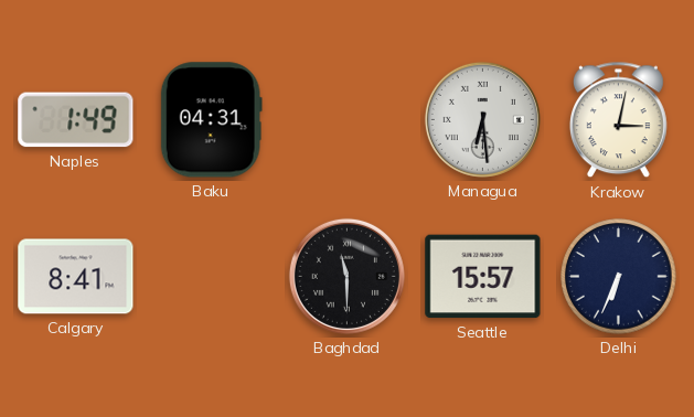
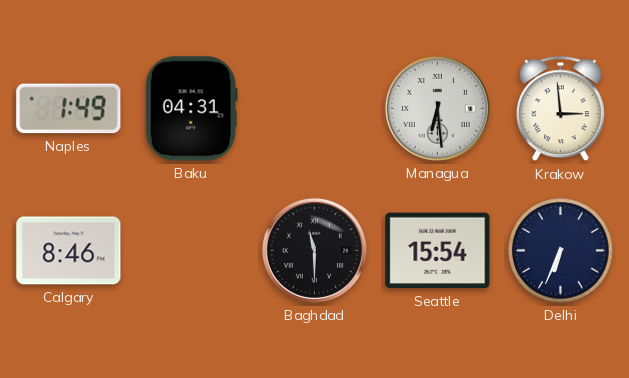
Krakow: 3:02 -> 2:59 (560, 109)
Calgary: 8:41 -> 8:46 (69, 251)
Seattle: 15:57 -> 15:54 (438, 251)
